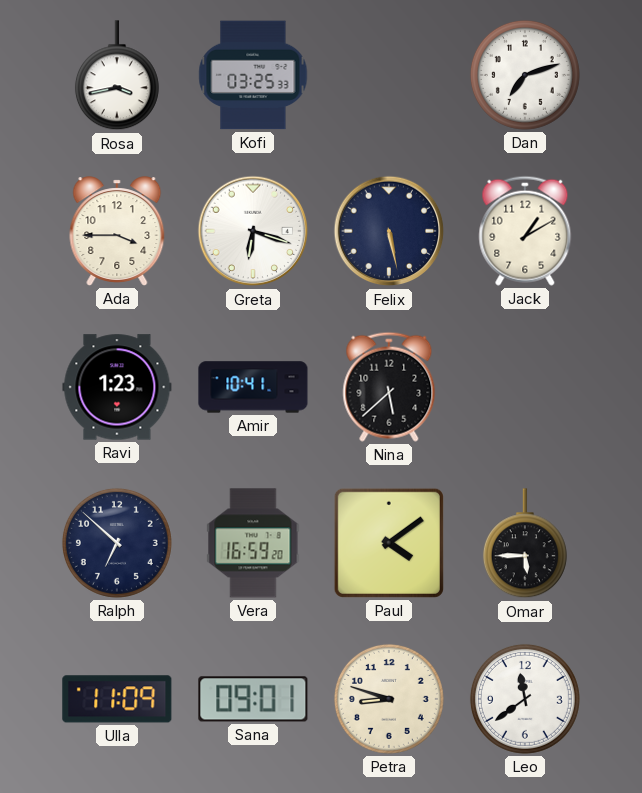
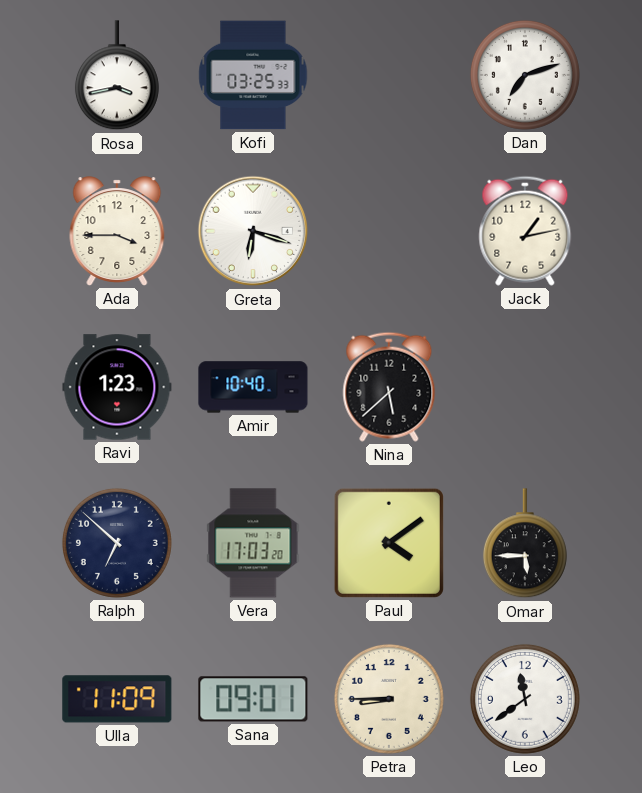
Felix: 5:28 -> none (389, 231)
Jack: 1:10 -> 1:13 (525, 231)
Amir: 10:41 -> 10:40 (253, 387)
Vera: 16:59 -> 17:03 (253, 543)
Petra: 8:48 -> 8:45 (389, 699)
